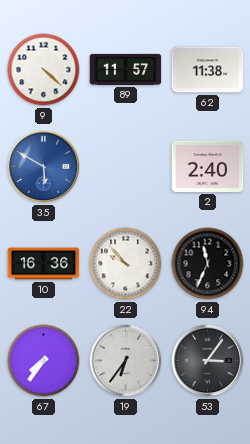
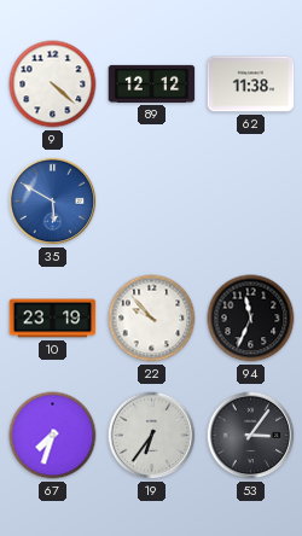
89: 11:57 -> 12:12 (152, 83)
2: 2:40 -> none (208, 166)
10: 16:36 -> 23:19 (53, 319)
67: 7:36 -> 7:33 (53, 436)
